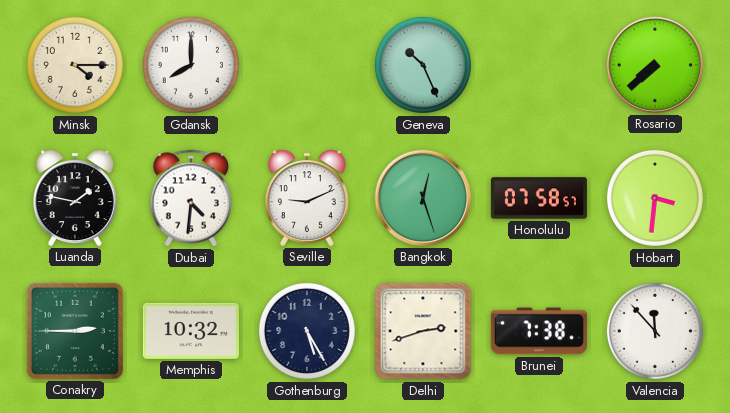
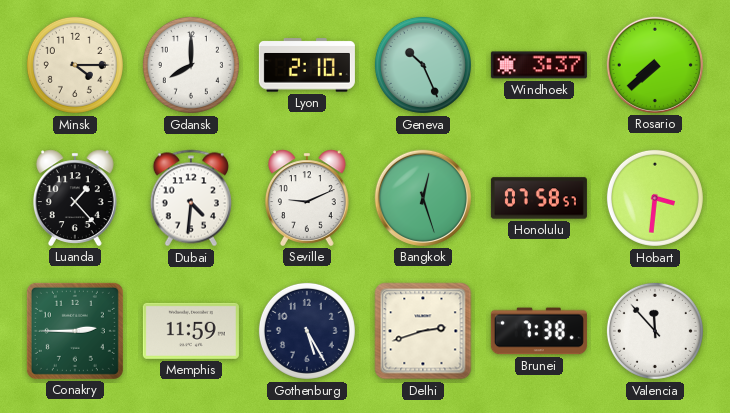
Lyon: none -> 2:10 (307, 65)
Windhoek: none -> 3:37 (539, 65)
Luanda: 1:47 -> 1:23 (75, 198)
Memphis: 10:32 -> 11:59 (191, 331)
